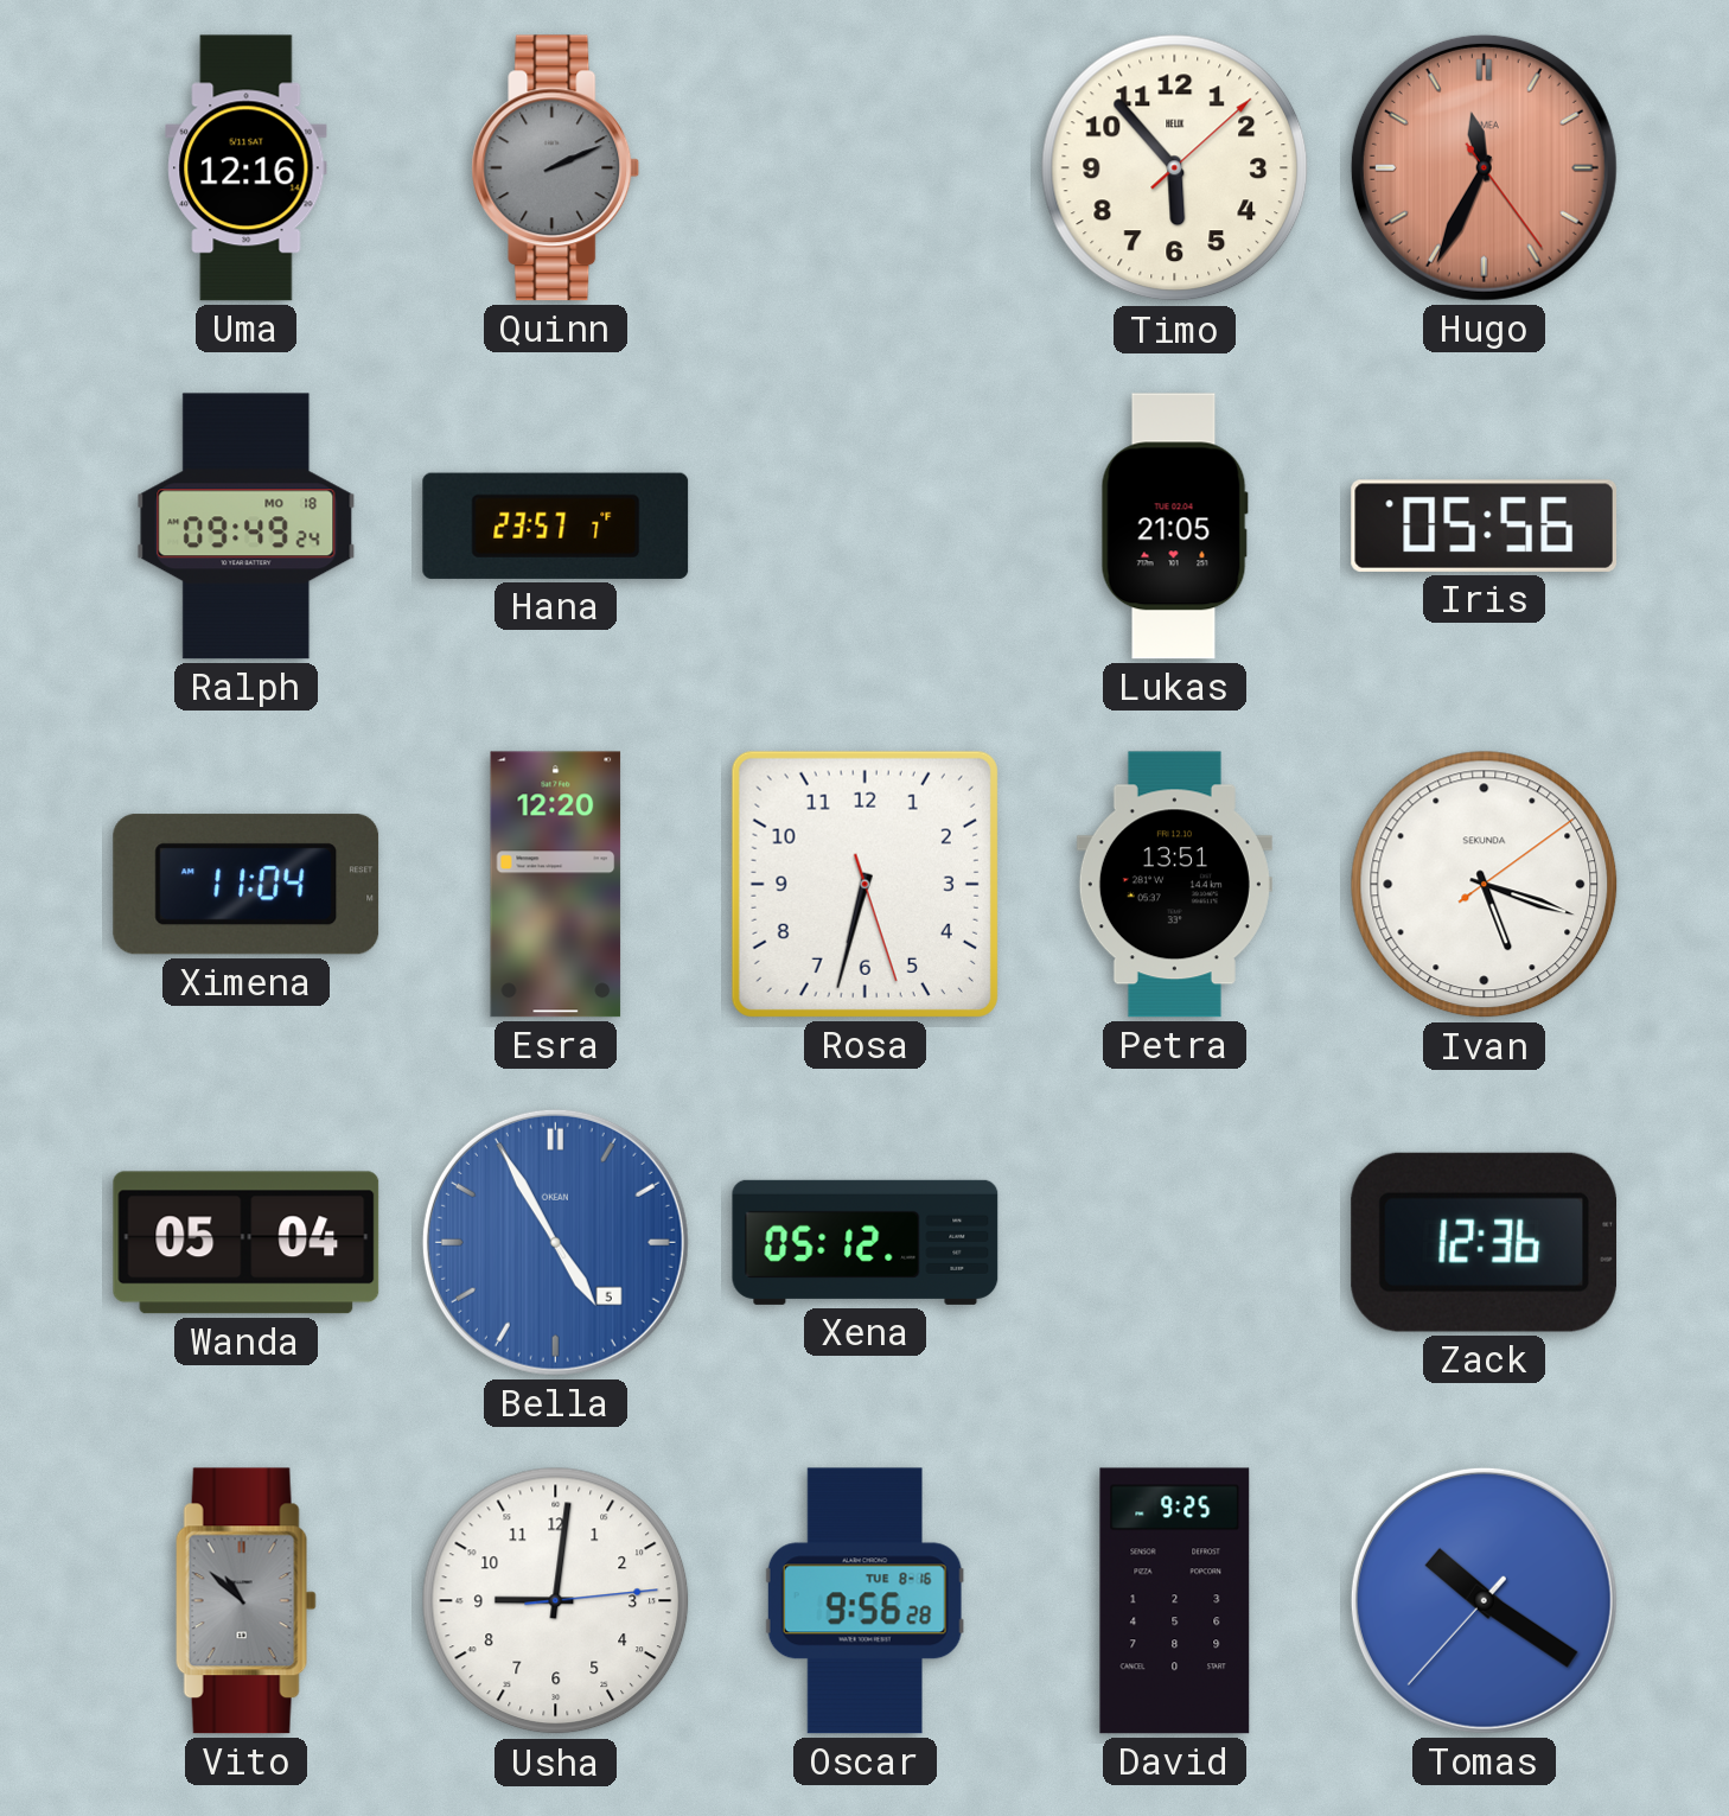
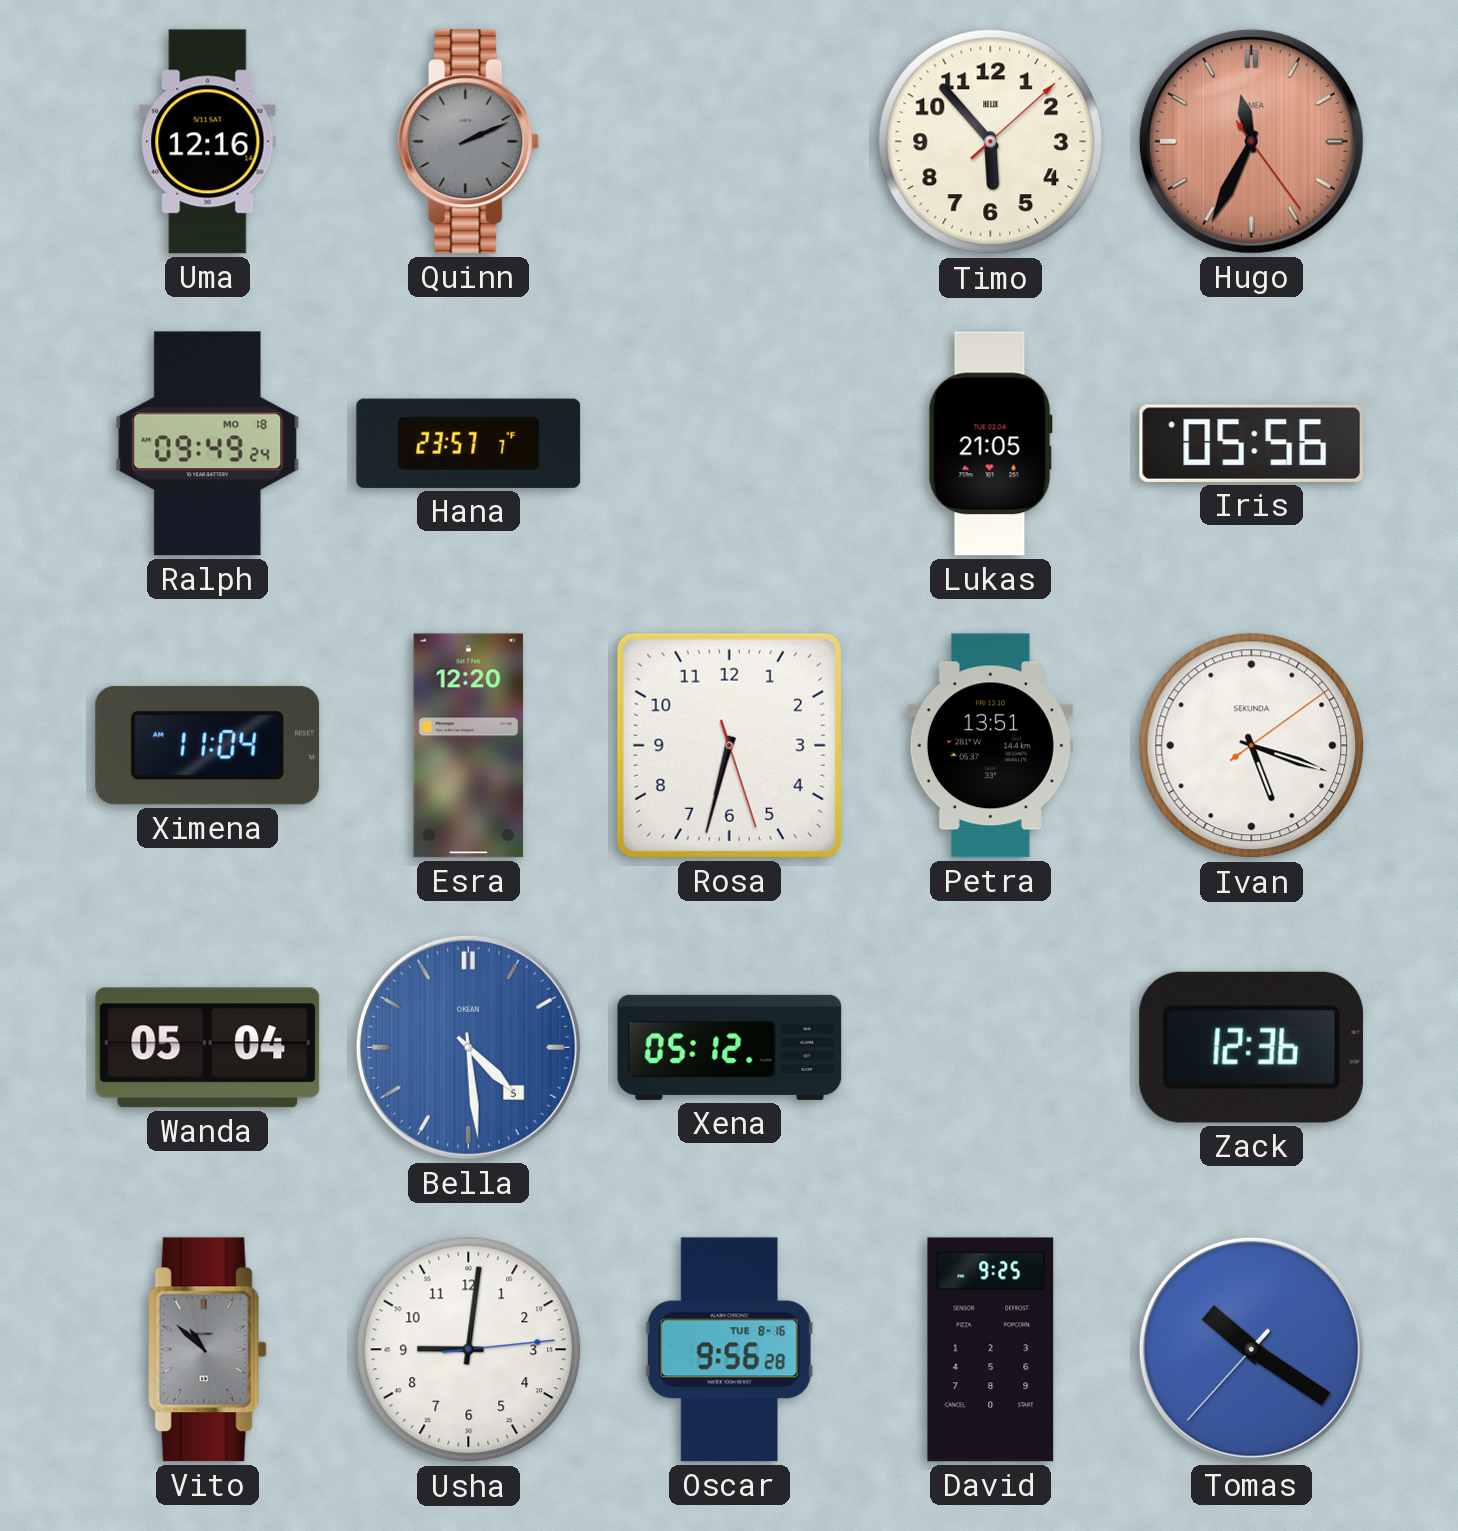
Bella: 4:55 -> 4:29 (468, 1047)
